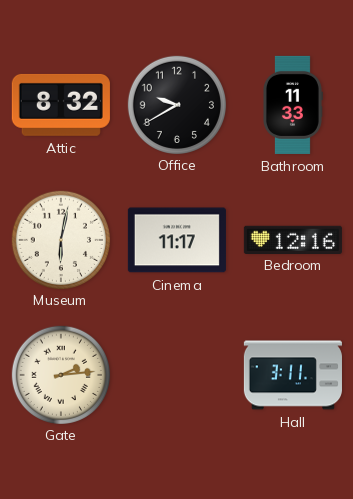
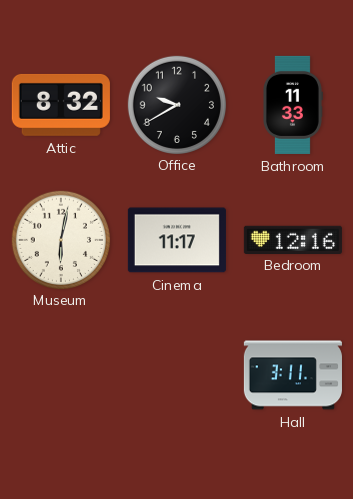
Gate: 2:14 -> none (60, 374)
